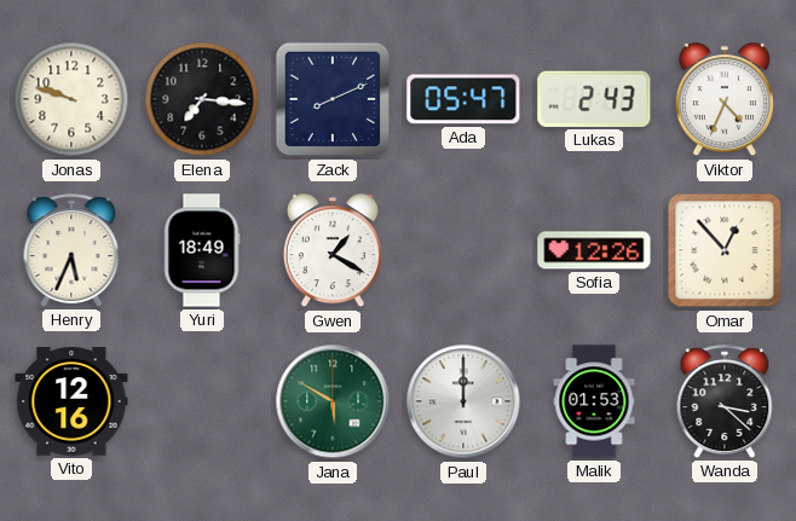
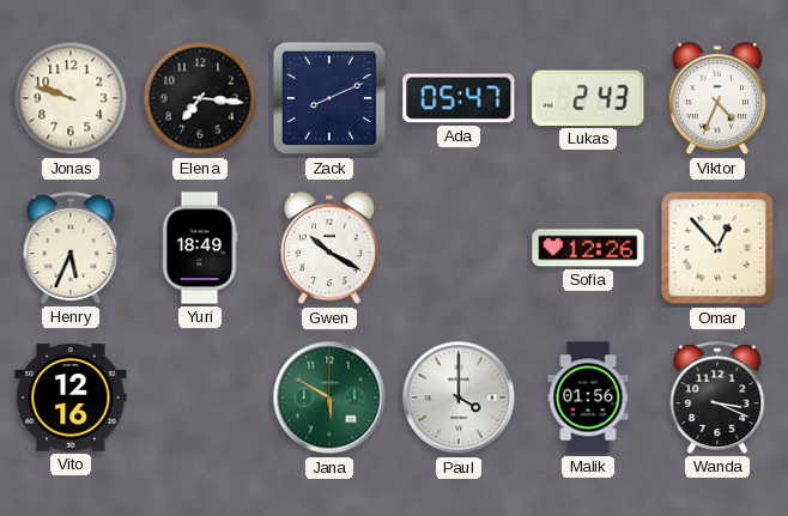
Gwen: 1:20 -> 10:20 (329, 249)
Paul: 12:00 -> 4:00 (459, 397)
Malik: 01:53 -> 01:56 (588, 397)
Wanda: 3:22 -> 3:19 (717, 397)
